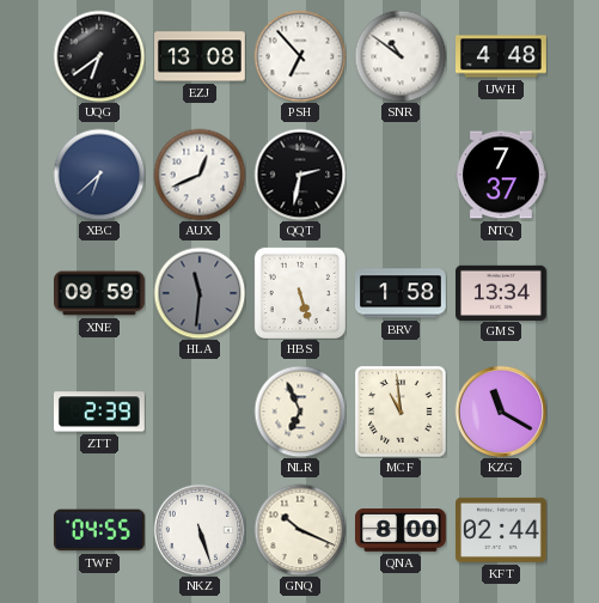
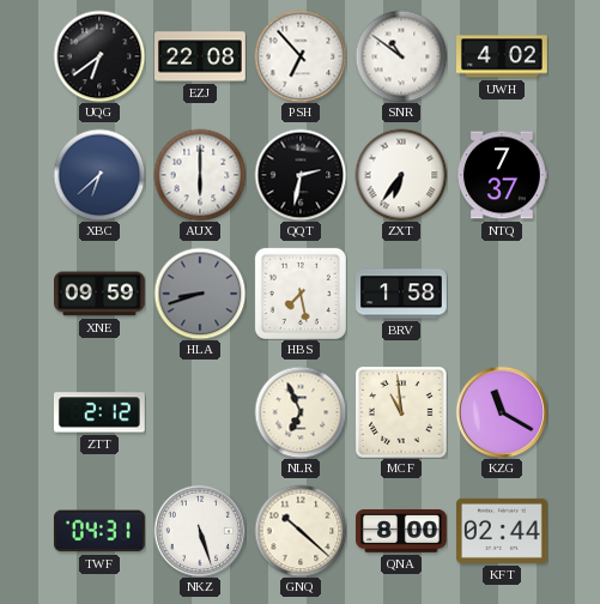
EZJ: 13:08 -> 22:08 (201, 56)
UWH: 4:48 -> 4:02 (503, 56)
AUX: 12:41 -> 6:00 (200, 175)
ZXT: none -> 6:36 (401, 175)
HLA: 11:31 -> 8:42 (200, 294)
HBS: 5:27 -> 7:28 (301, 294)
GMS: 13:34 -> none (502, 292)
ZTT: 2:39 -> 2:12 (99, 412)
TWF: 04:55 -> 04:31 (99, 531)
GNQ: 10:19 -> 10:22 (301, 531)
